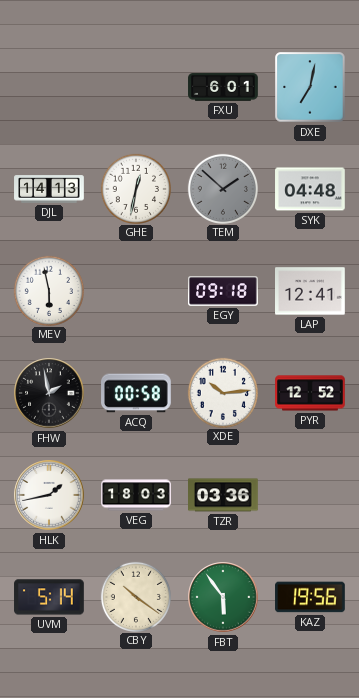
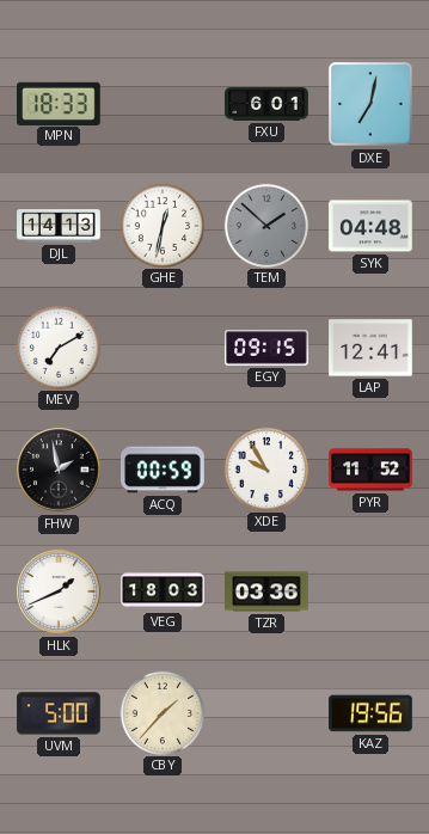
MPN: none -> 18:33 (60, 103)
MEV: 5:58 -> 7:10 (57, 347)
EGY: 09:18 -> 09:15 (268, 348)
ACQ: 00:58 -> 00:59 (163, 470)
XDE: 10:14 -> 9:55 (265, 468)
PYR: 12:52 -> 11:52 (370, 470)
HLK: 1:43 -> 1:41 (59, 591)
UVM: 5:14 -> 5:00 (59, 713)
CBY: 10:21 -> 1:37 (161, 712)
FBT: 5:54 -> none (223, 597)
